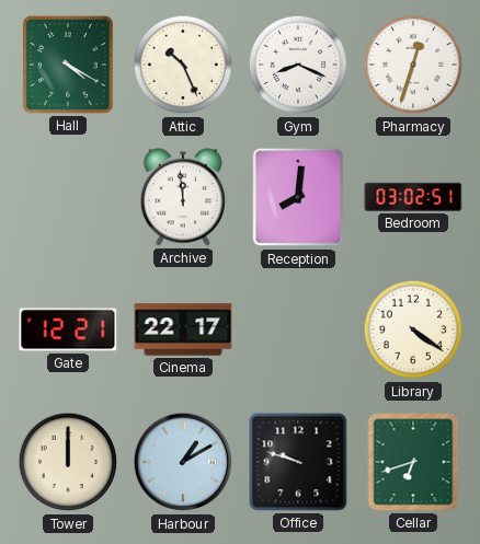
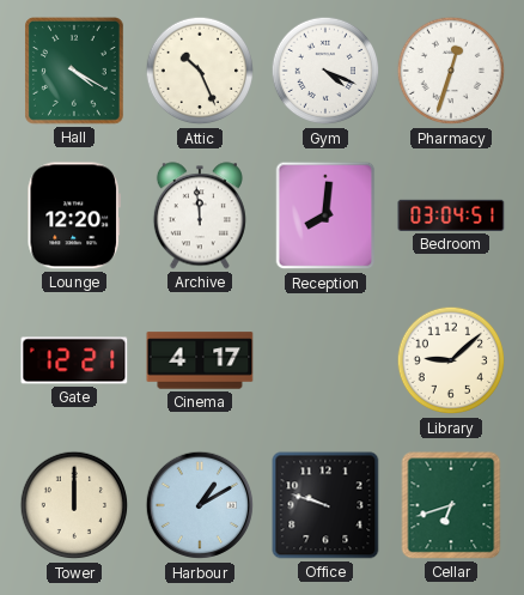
Gym: 8:19 -> 4:19 (325, 71)
Lounge: none -> 12:20 (74, 215)
Bedroom: 03:02 -> 03:04 (451, 215)
Cinema: 22:17 -> 4:17 (200, 360)
Library: 4:21 -> 9:08 (451, 360)
